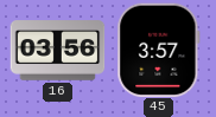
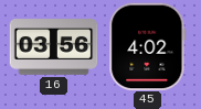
45: 3:57 -> 4:02 (148, 46)
